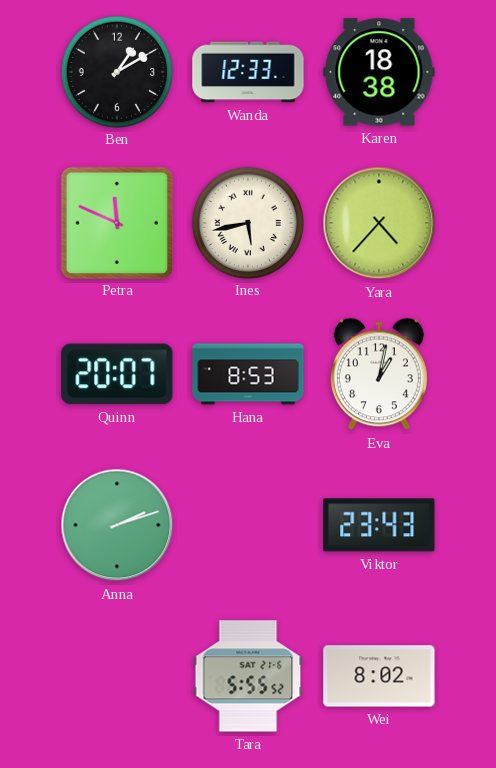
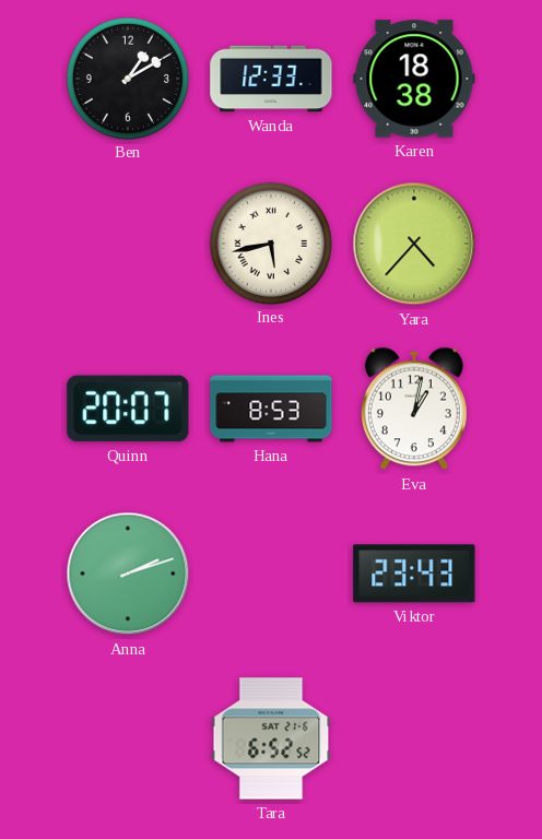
Petra: 11:49 -> none (116, 222)
Tara: 5:55 -> 6:52 (271, 738)
Wei: 8:02 -> none (379, 676)
